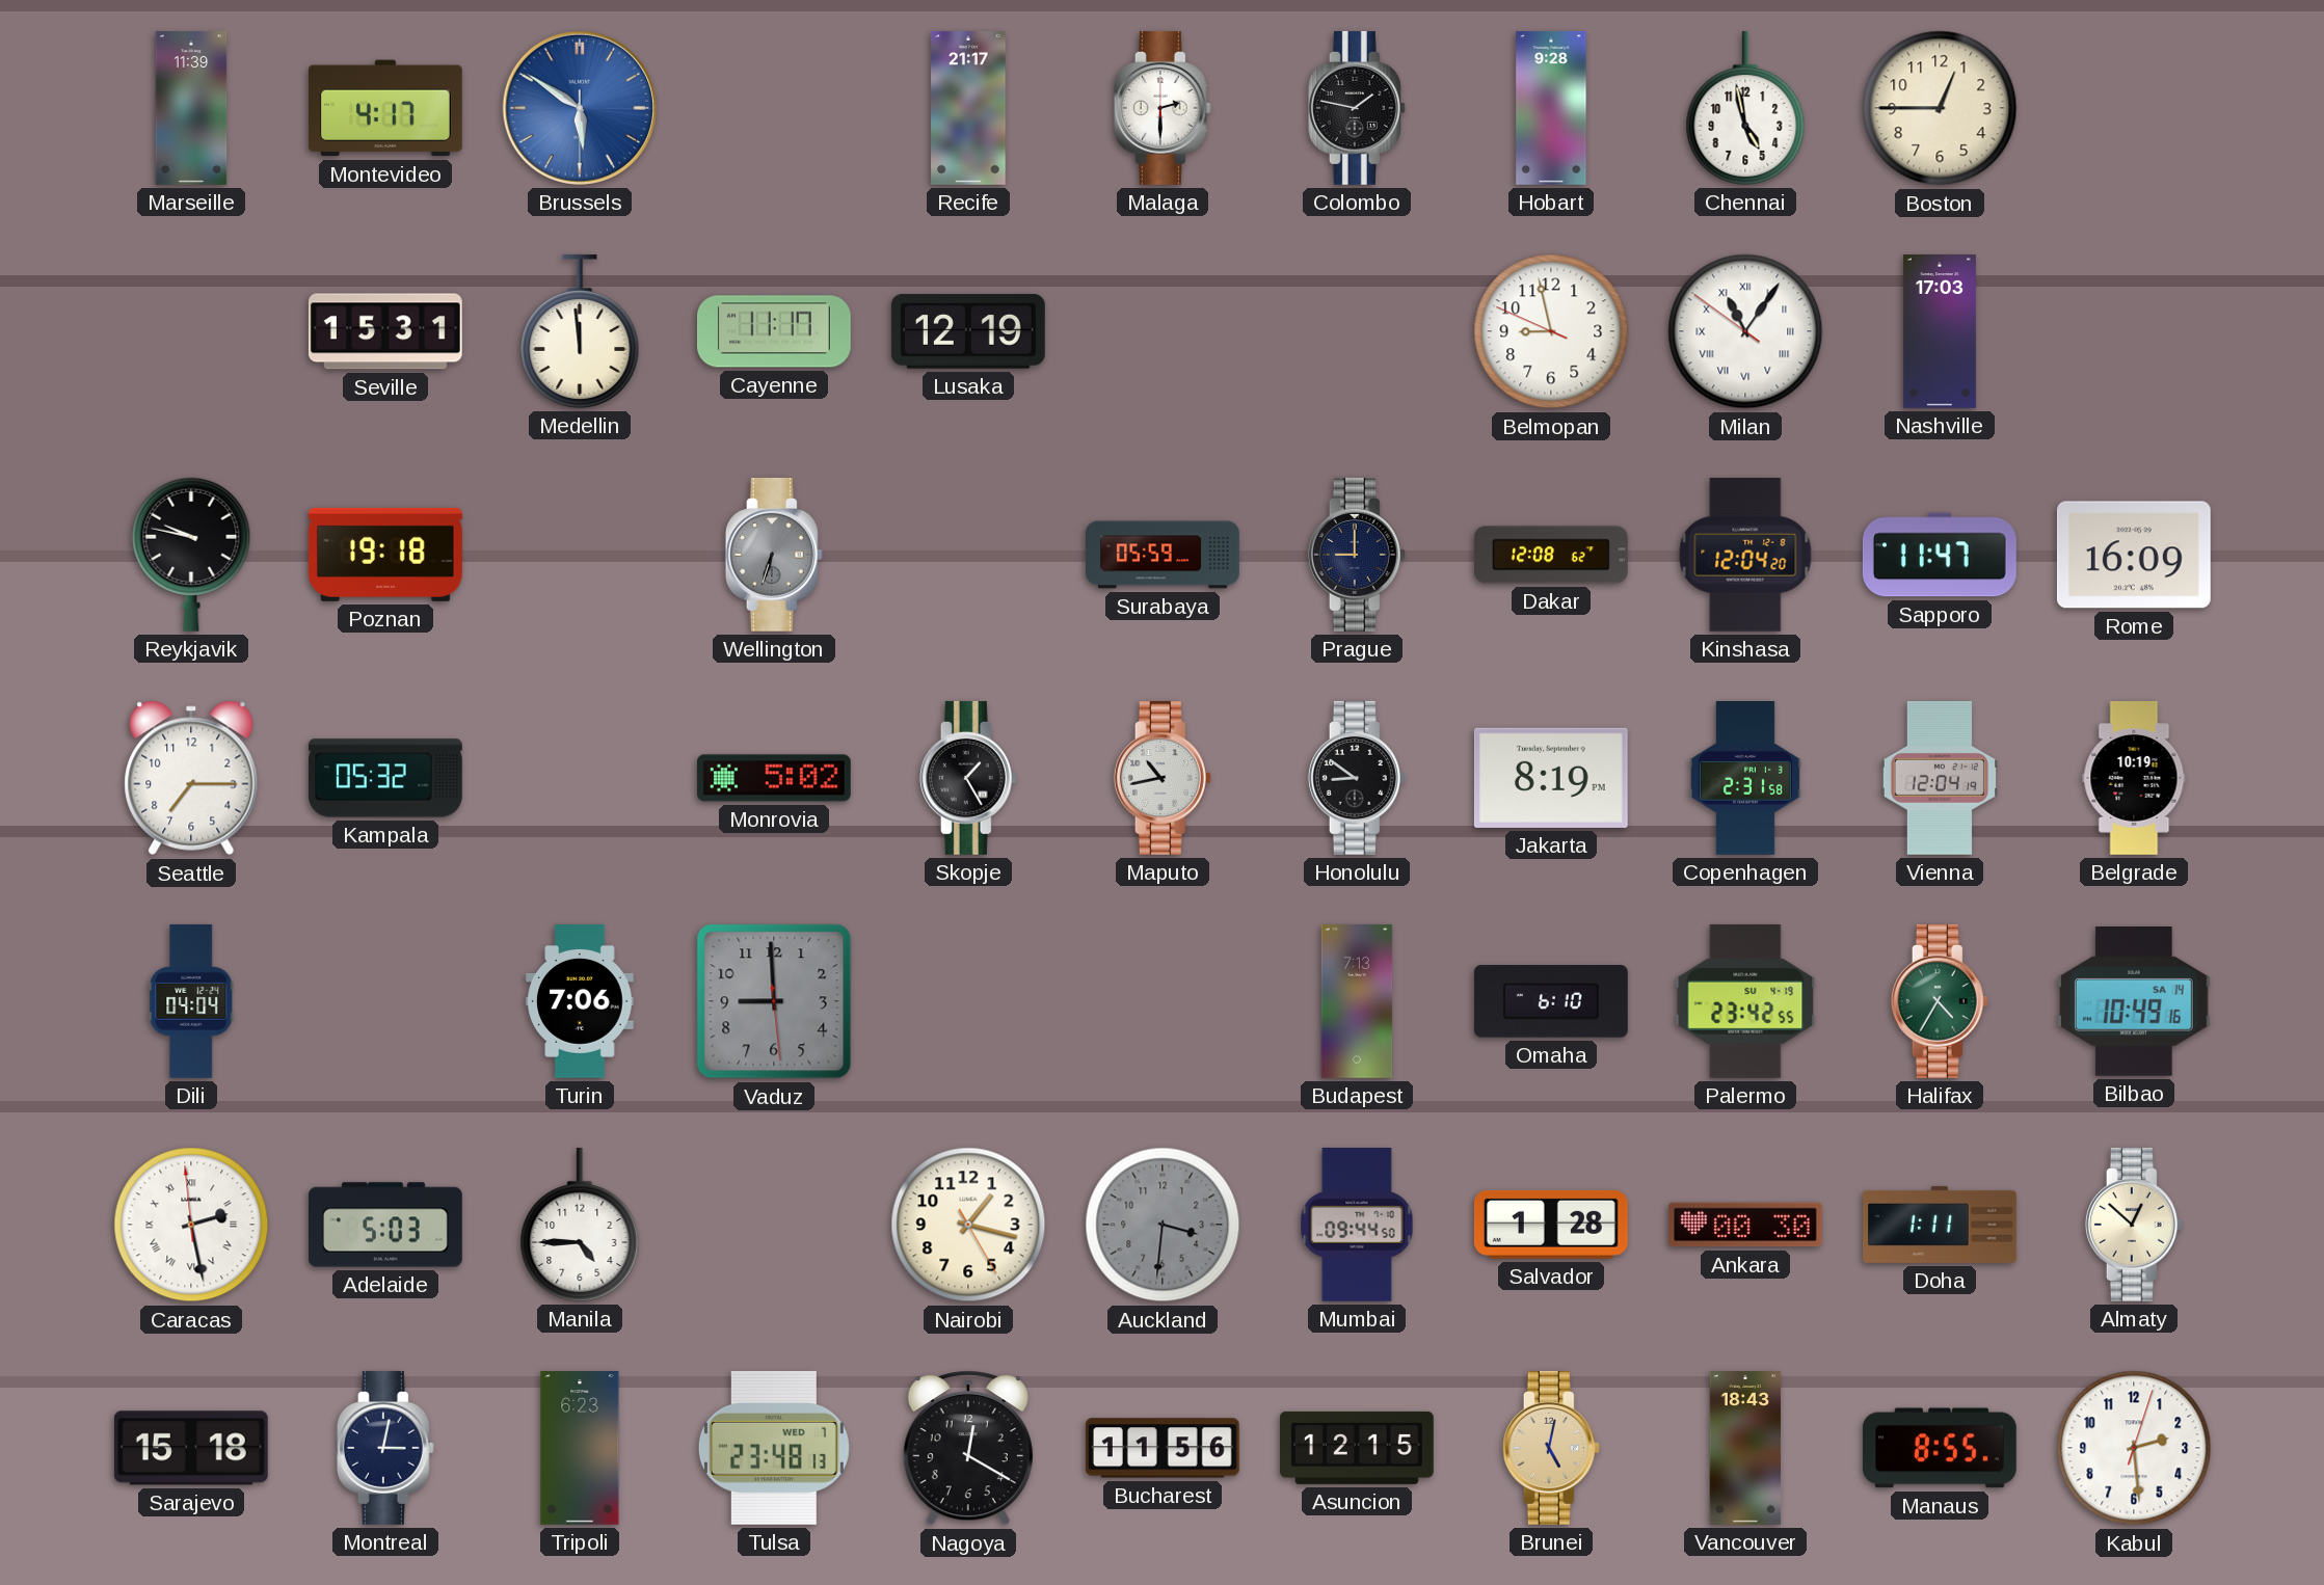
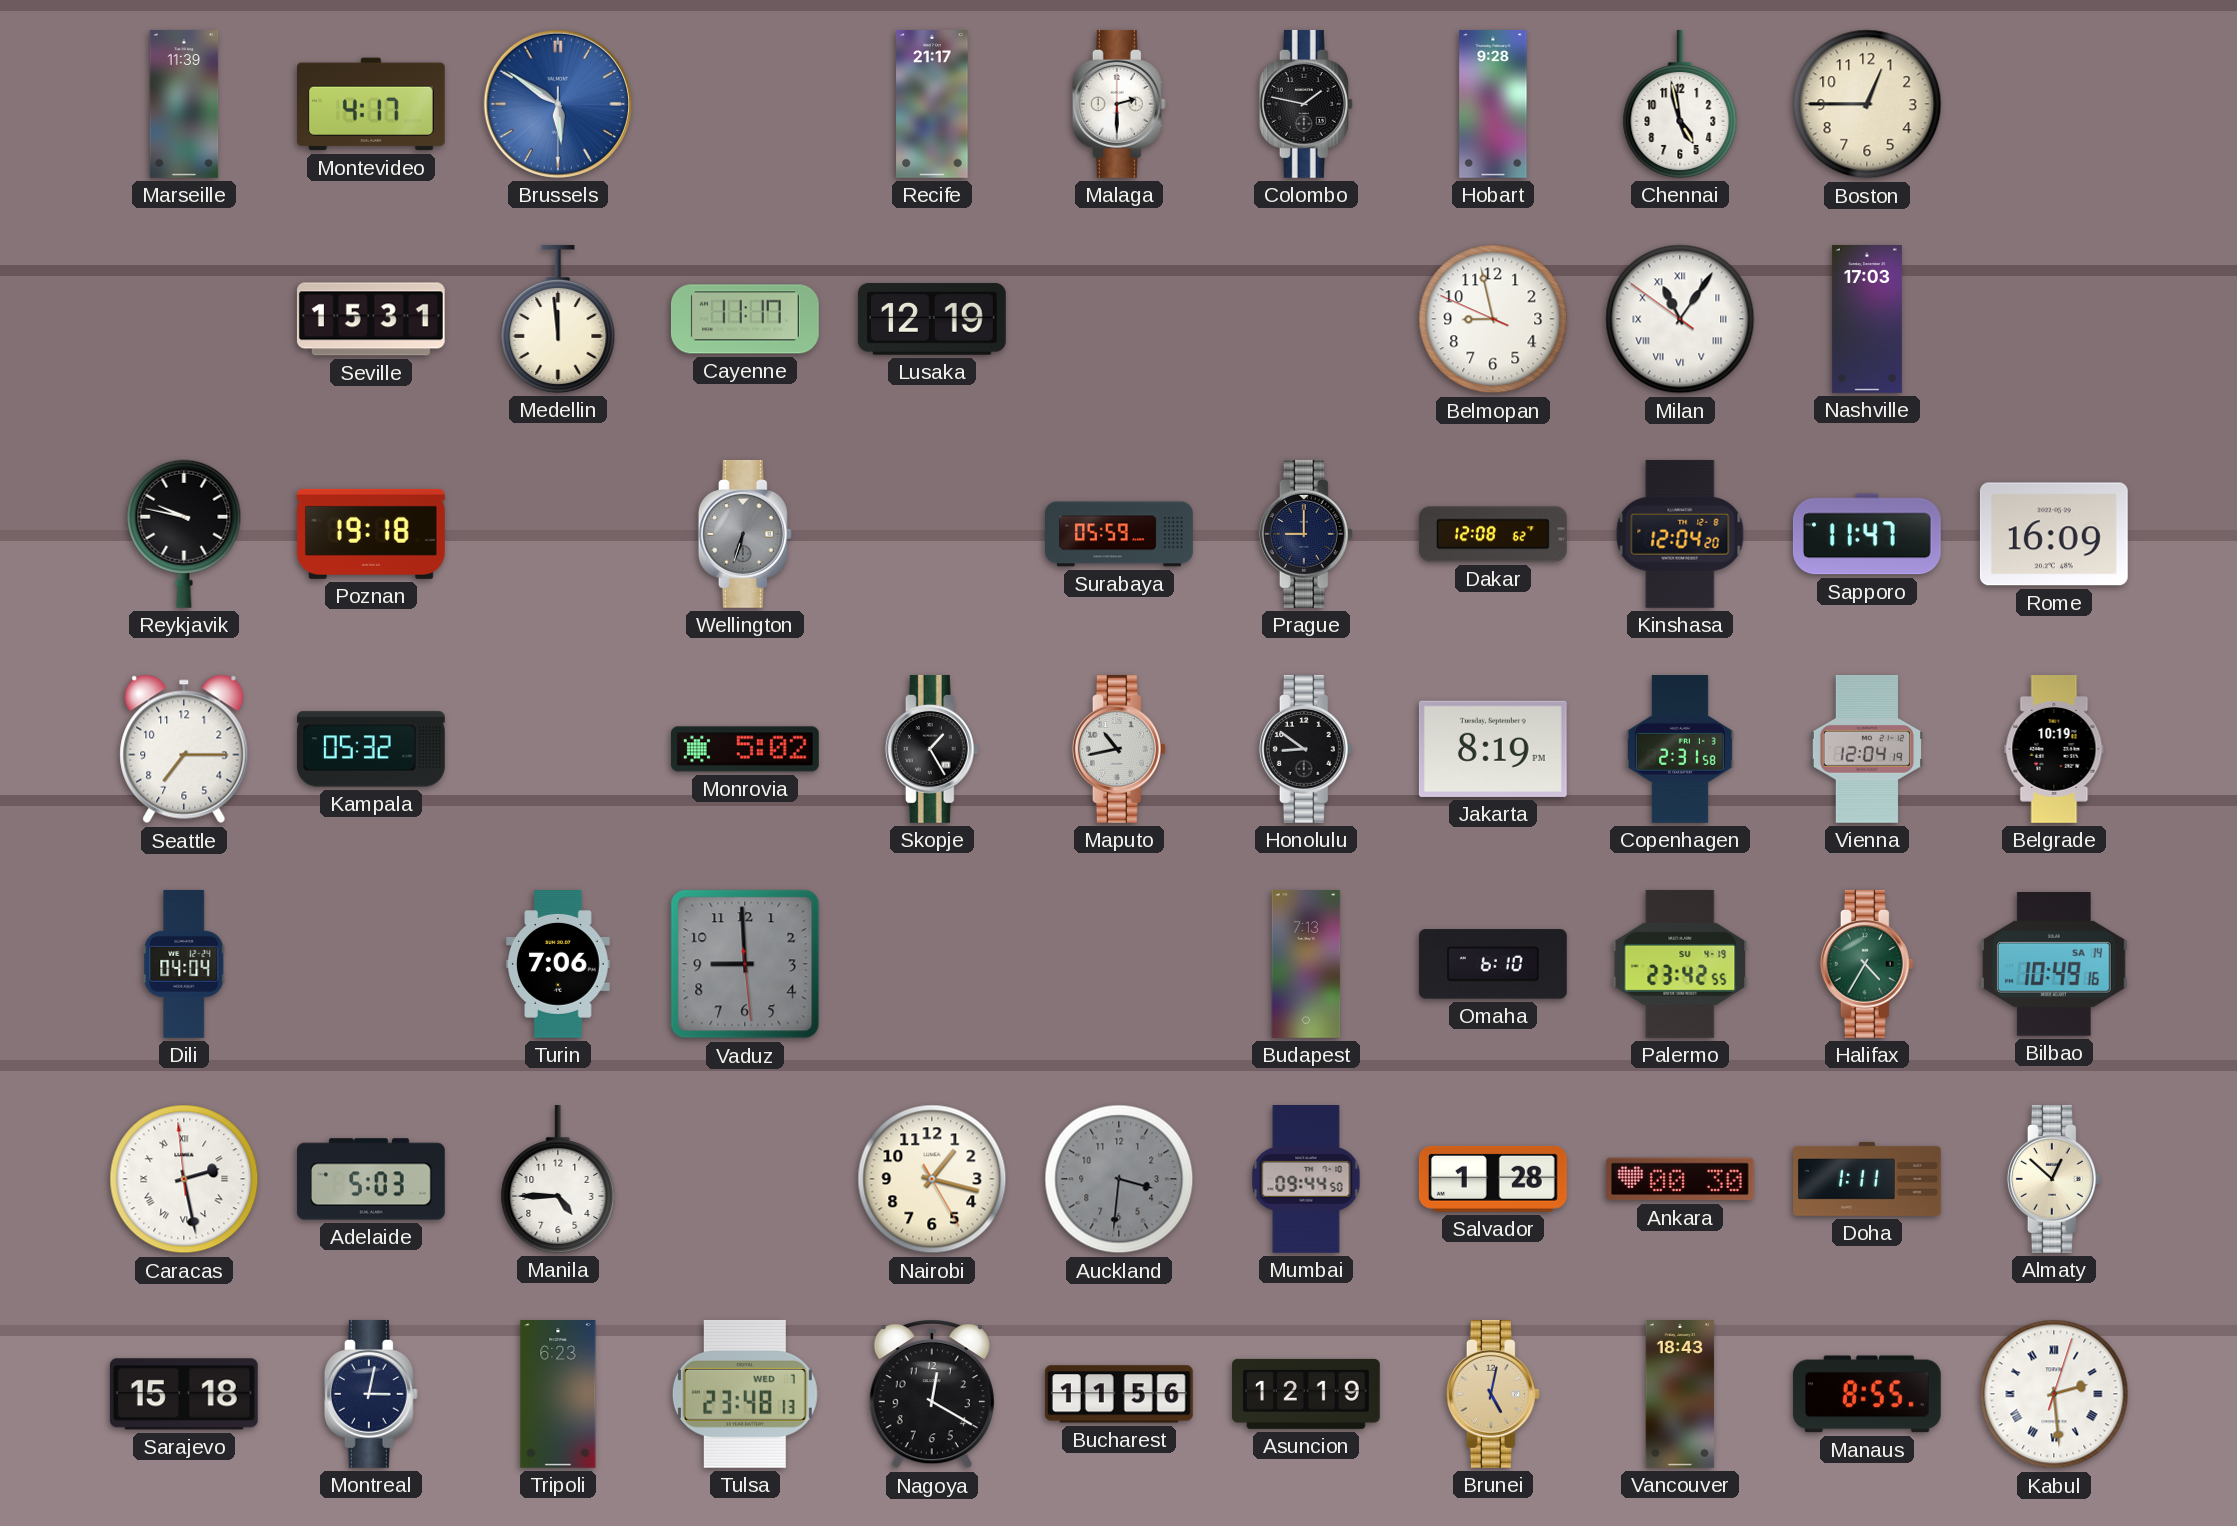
Asuncion: 12:15 -> 12:19 (1307, 1394)
Kabul numerals: Arabic -> Roman (2054, 1394)
